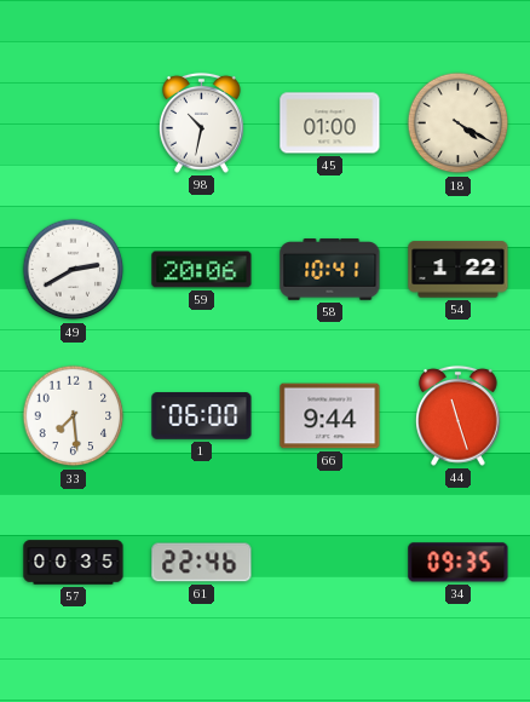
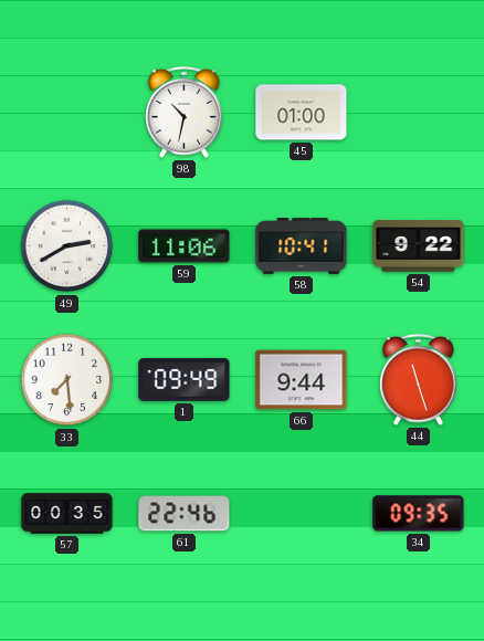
18: 4:20 -> none (459, 123)
59: 20:06 -> 11:06 (185, 246)
54: 1:22 -> 9:22 (419, 246)
1: 06:00 -> 09:49 (185, 380)
